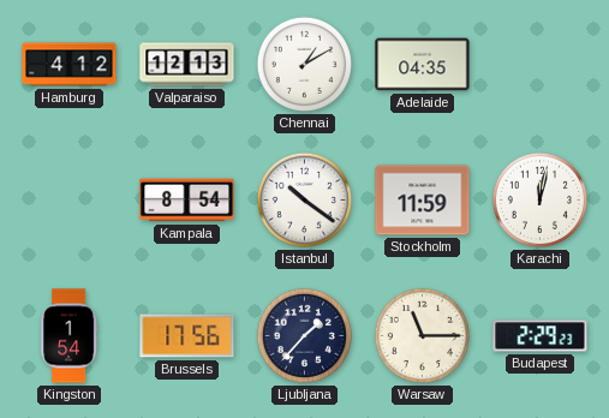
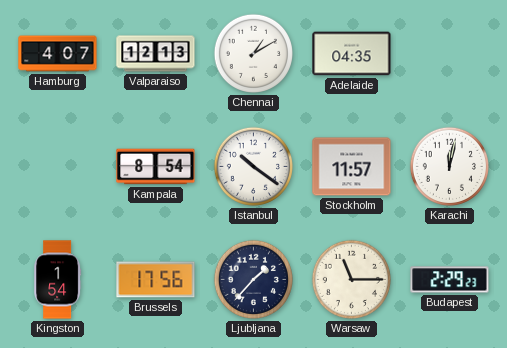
Hamburg: 4:12 -> 4:07 (58, 54)
Stockholm: 11:59 -> 11:57 (352, 167)
